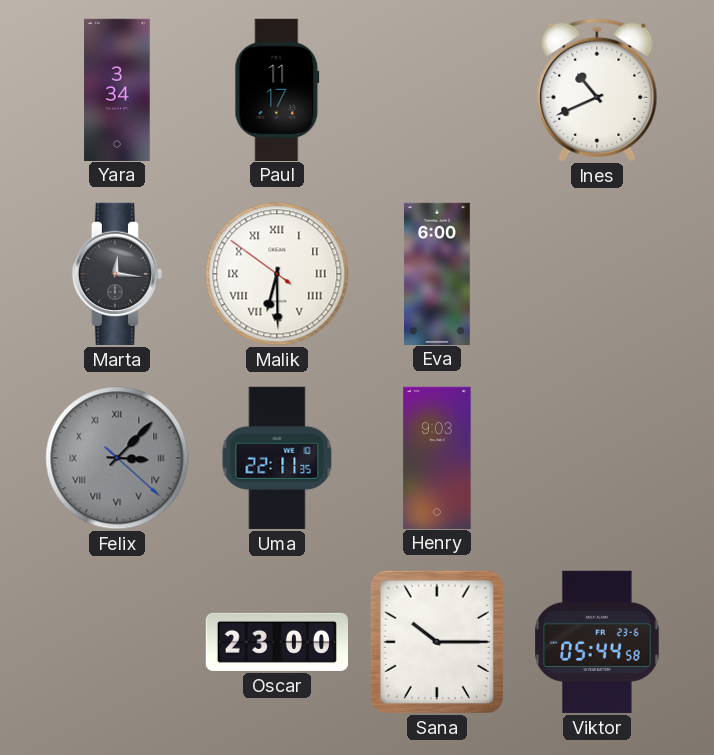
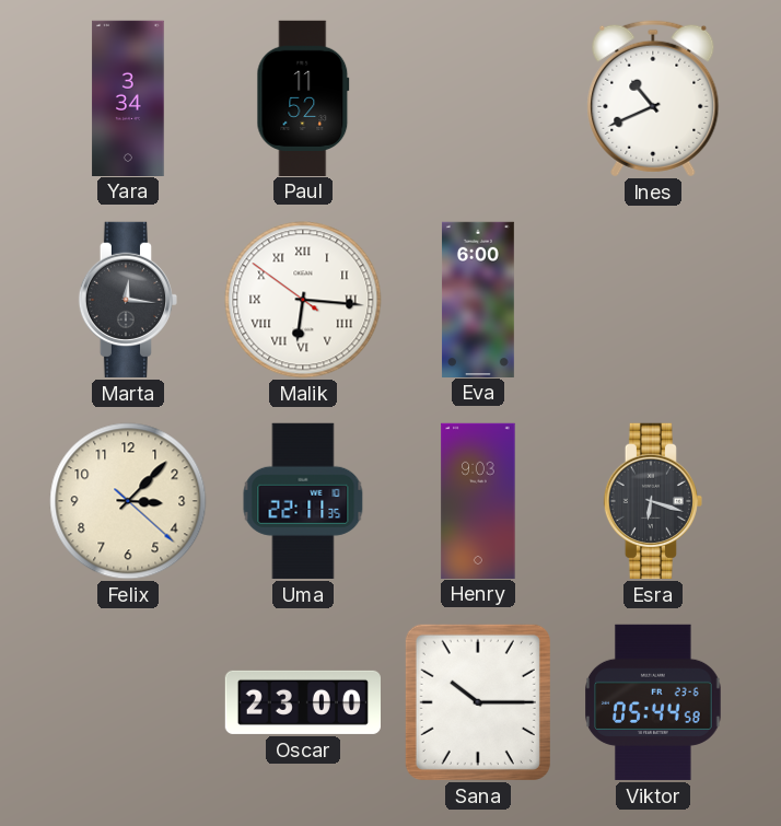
Paul: 11:17 -> 11:52 (303, 97)
Malik: 6:29 -> 6:15 (303, 300)
Felix dial: grey -> cream (128, 501)
Felix numerals: Roman -> Arabic (128, 501)
Esra: none -> 6:18 (652, 501)
